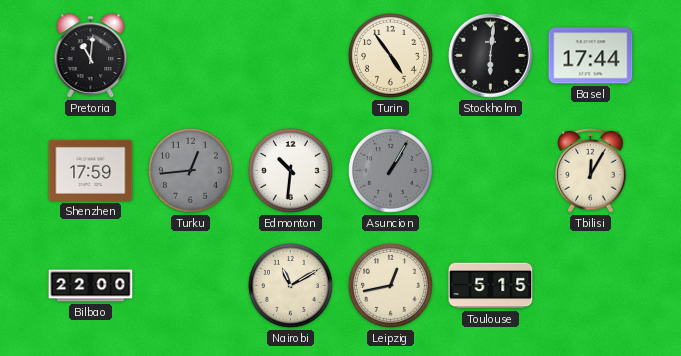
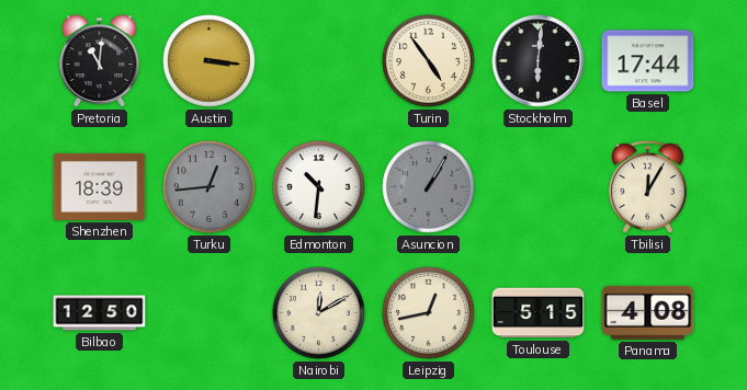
Austin: none -> 3:16 (208, 61)
Shenzhen: 17:59 -> 18:39 (100, 186)
Bilbao: 22:00 -> 12:50 (100, 313)
Nairobi: 11:10 -> 12:10 (318, 313)
Panama: none -> 4:08 (648, 312)
